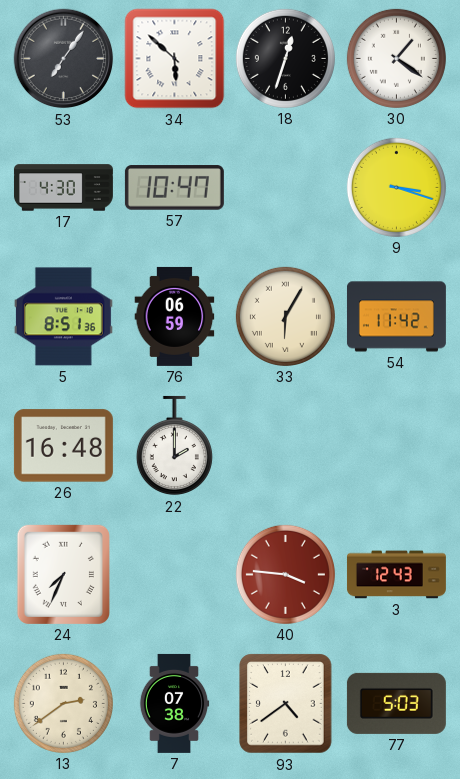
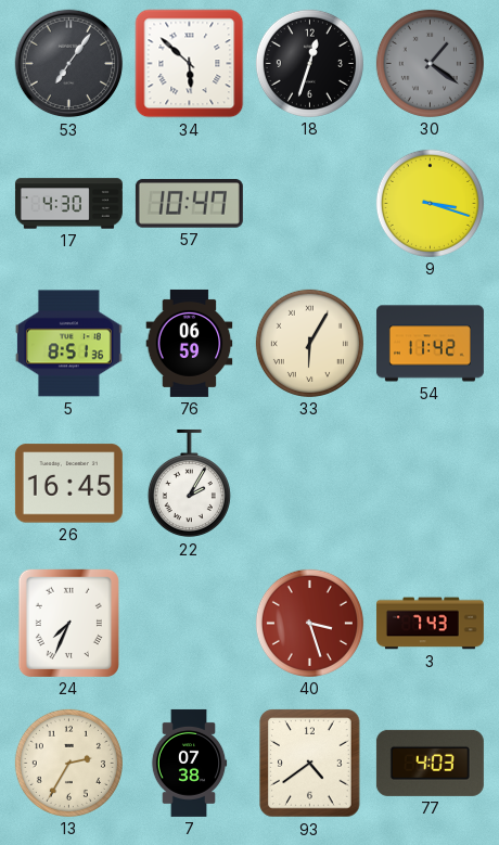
30 dial: white -> grey (430, 63)
26: 16:48 -> 16:45 (68, 484)
22: 2:00 -> 2:05 (189, 484)
40: 3:46 -> 3:27 (309, 623)
3: 12:43 -> 7:43 (430, 624)
13: 2:39 -> 2:35 (68, 763)
77: 5:03 -> 4:03 (430, 763)
